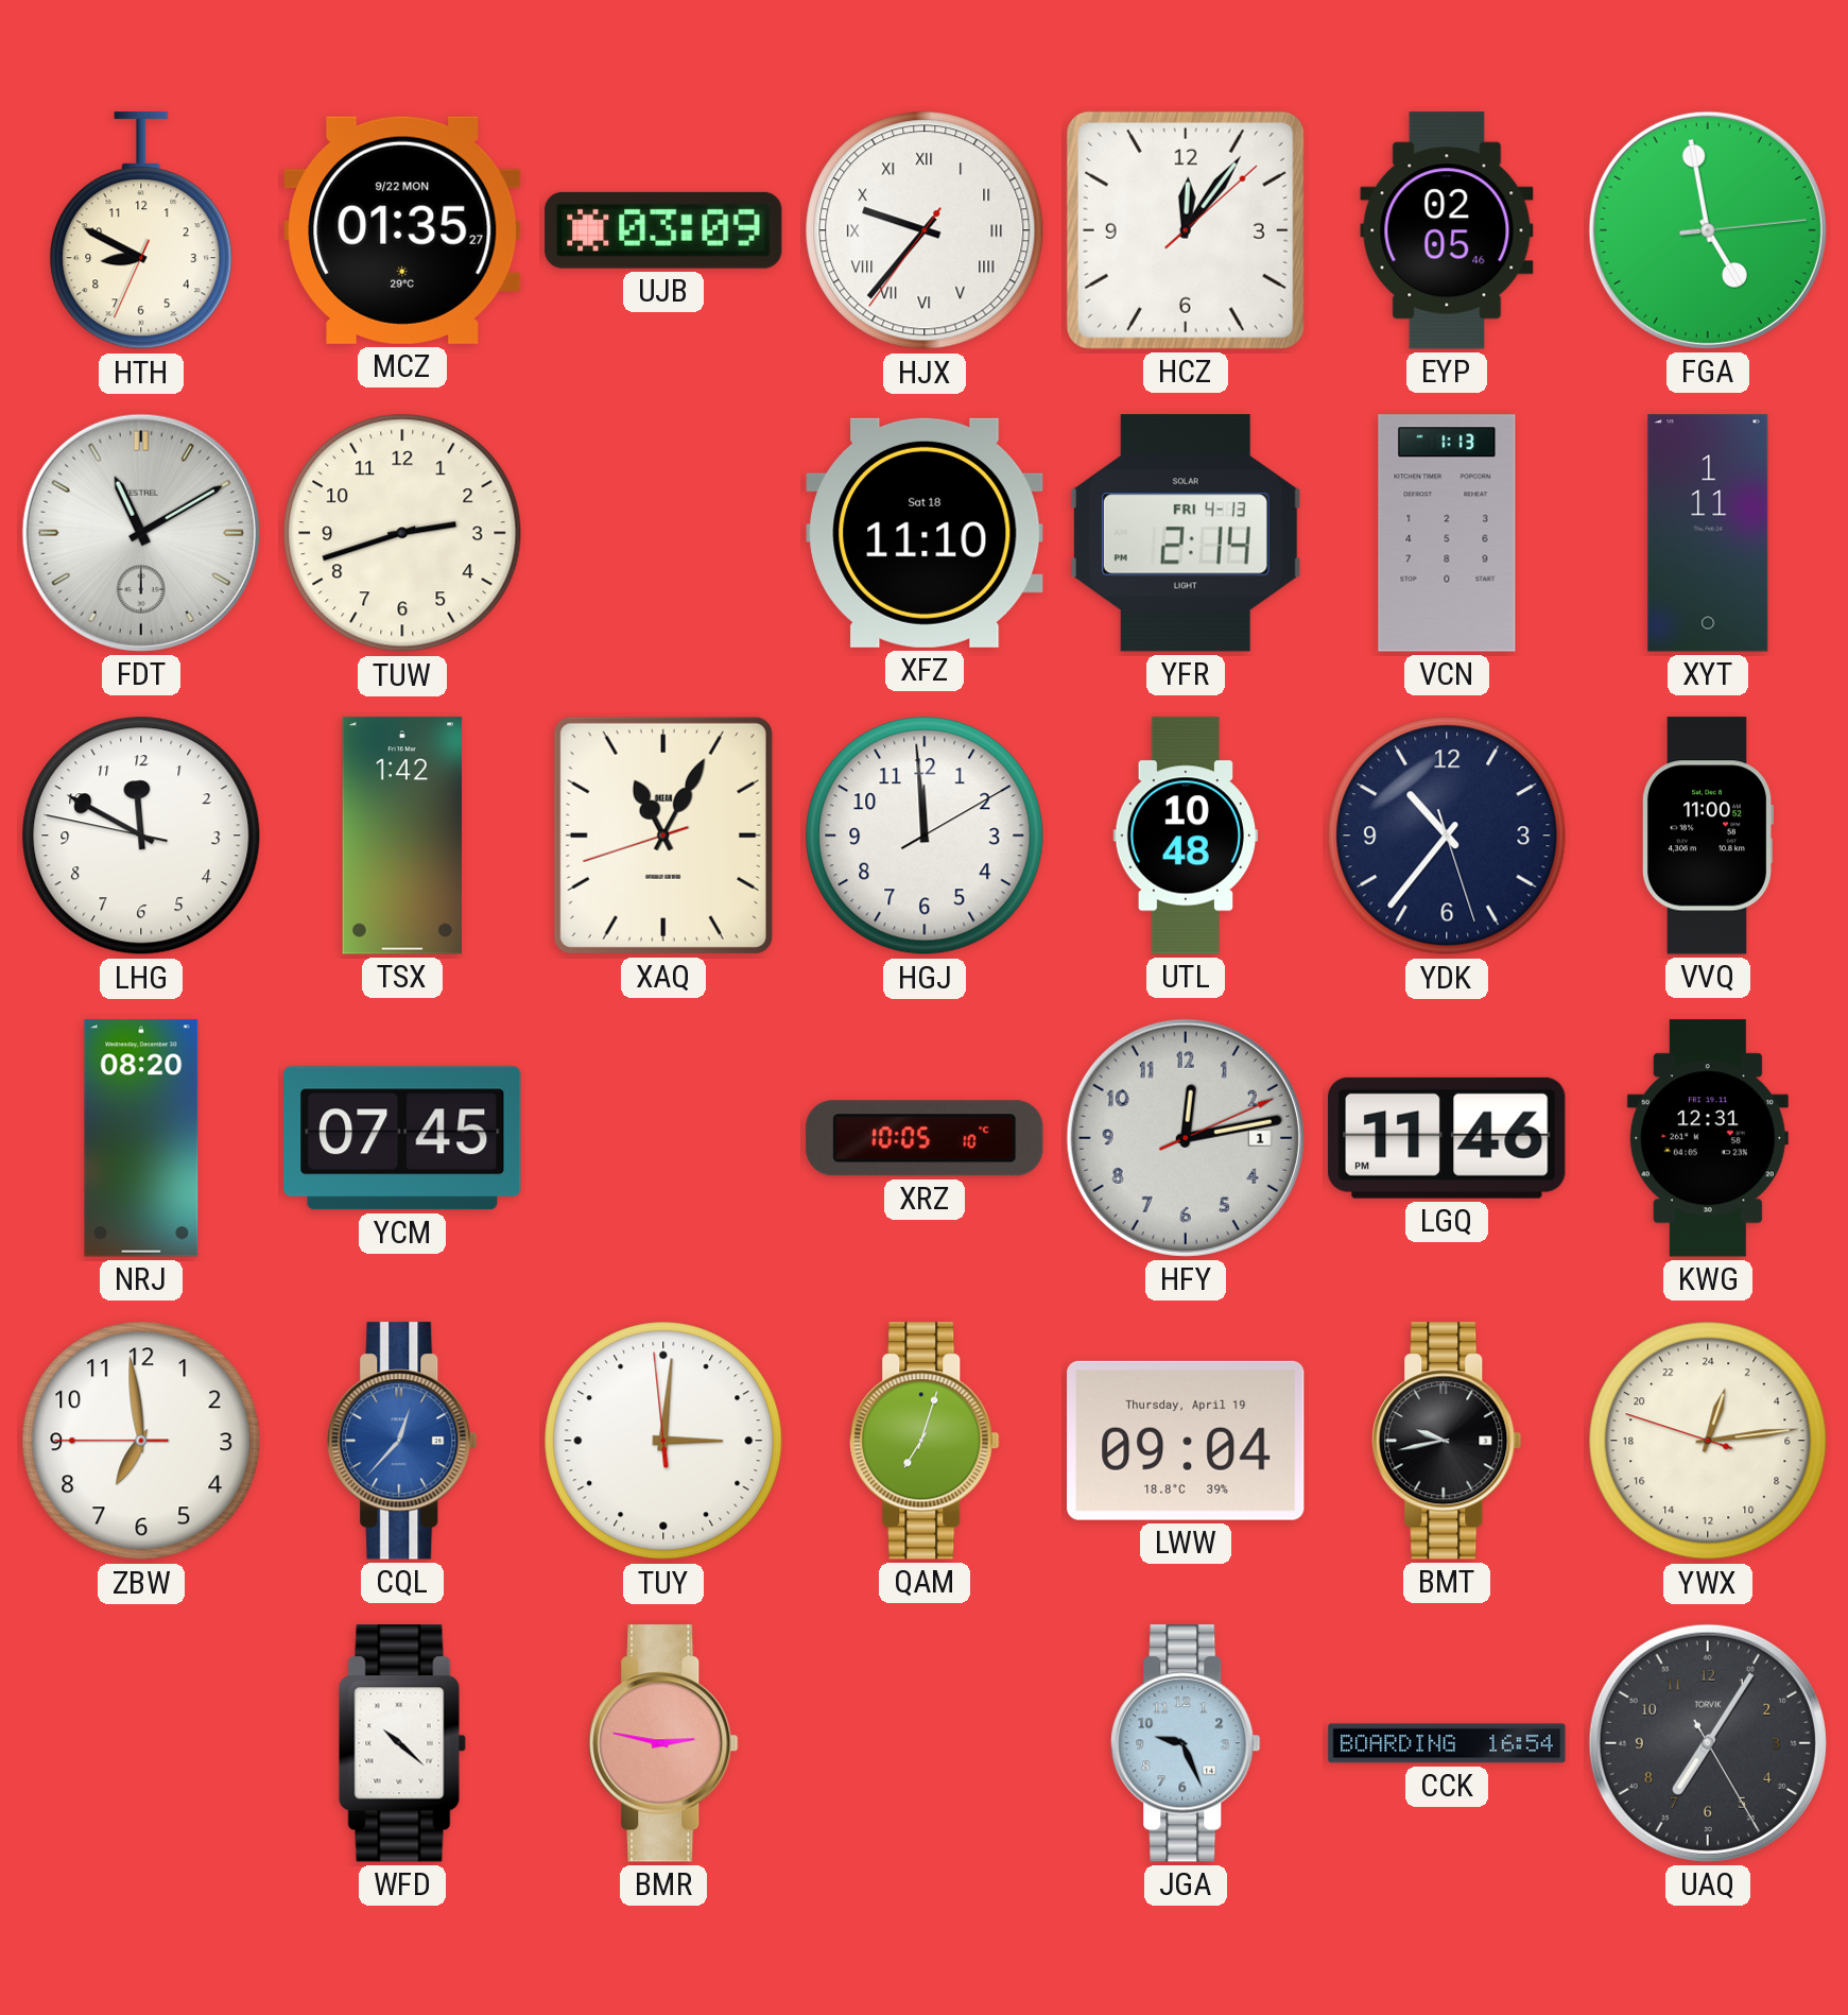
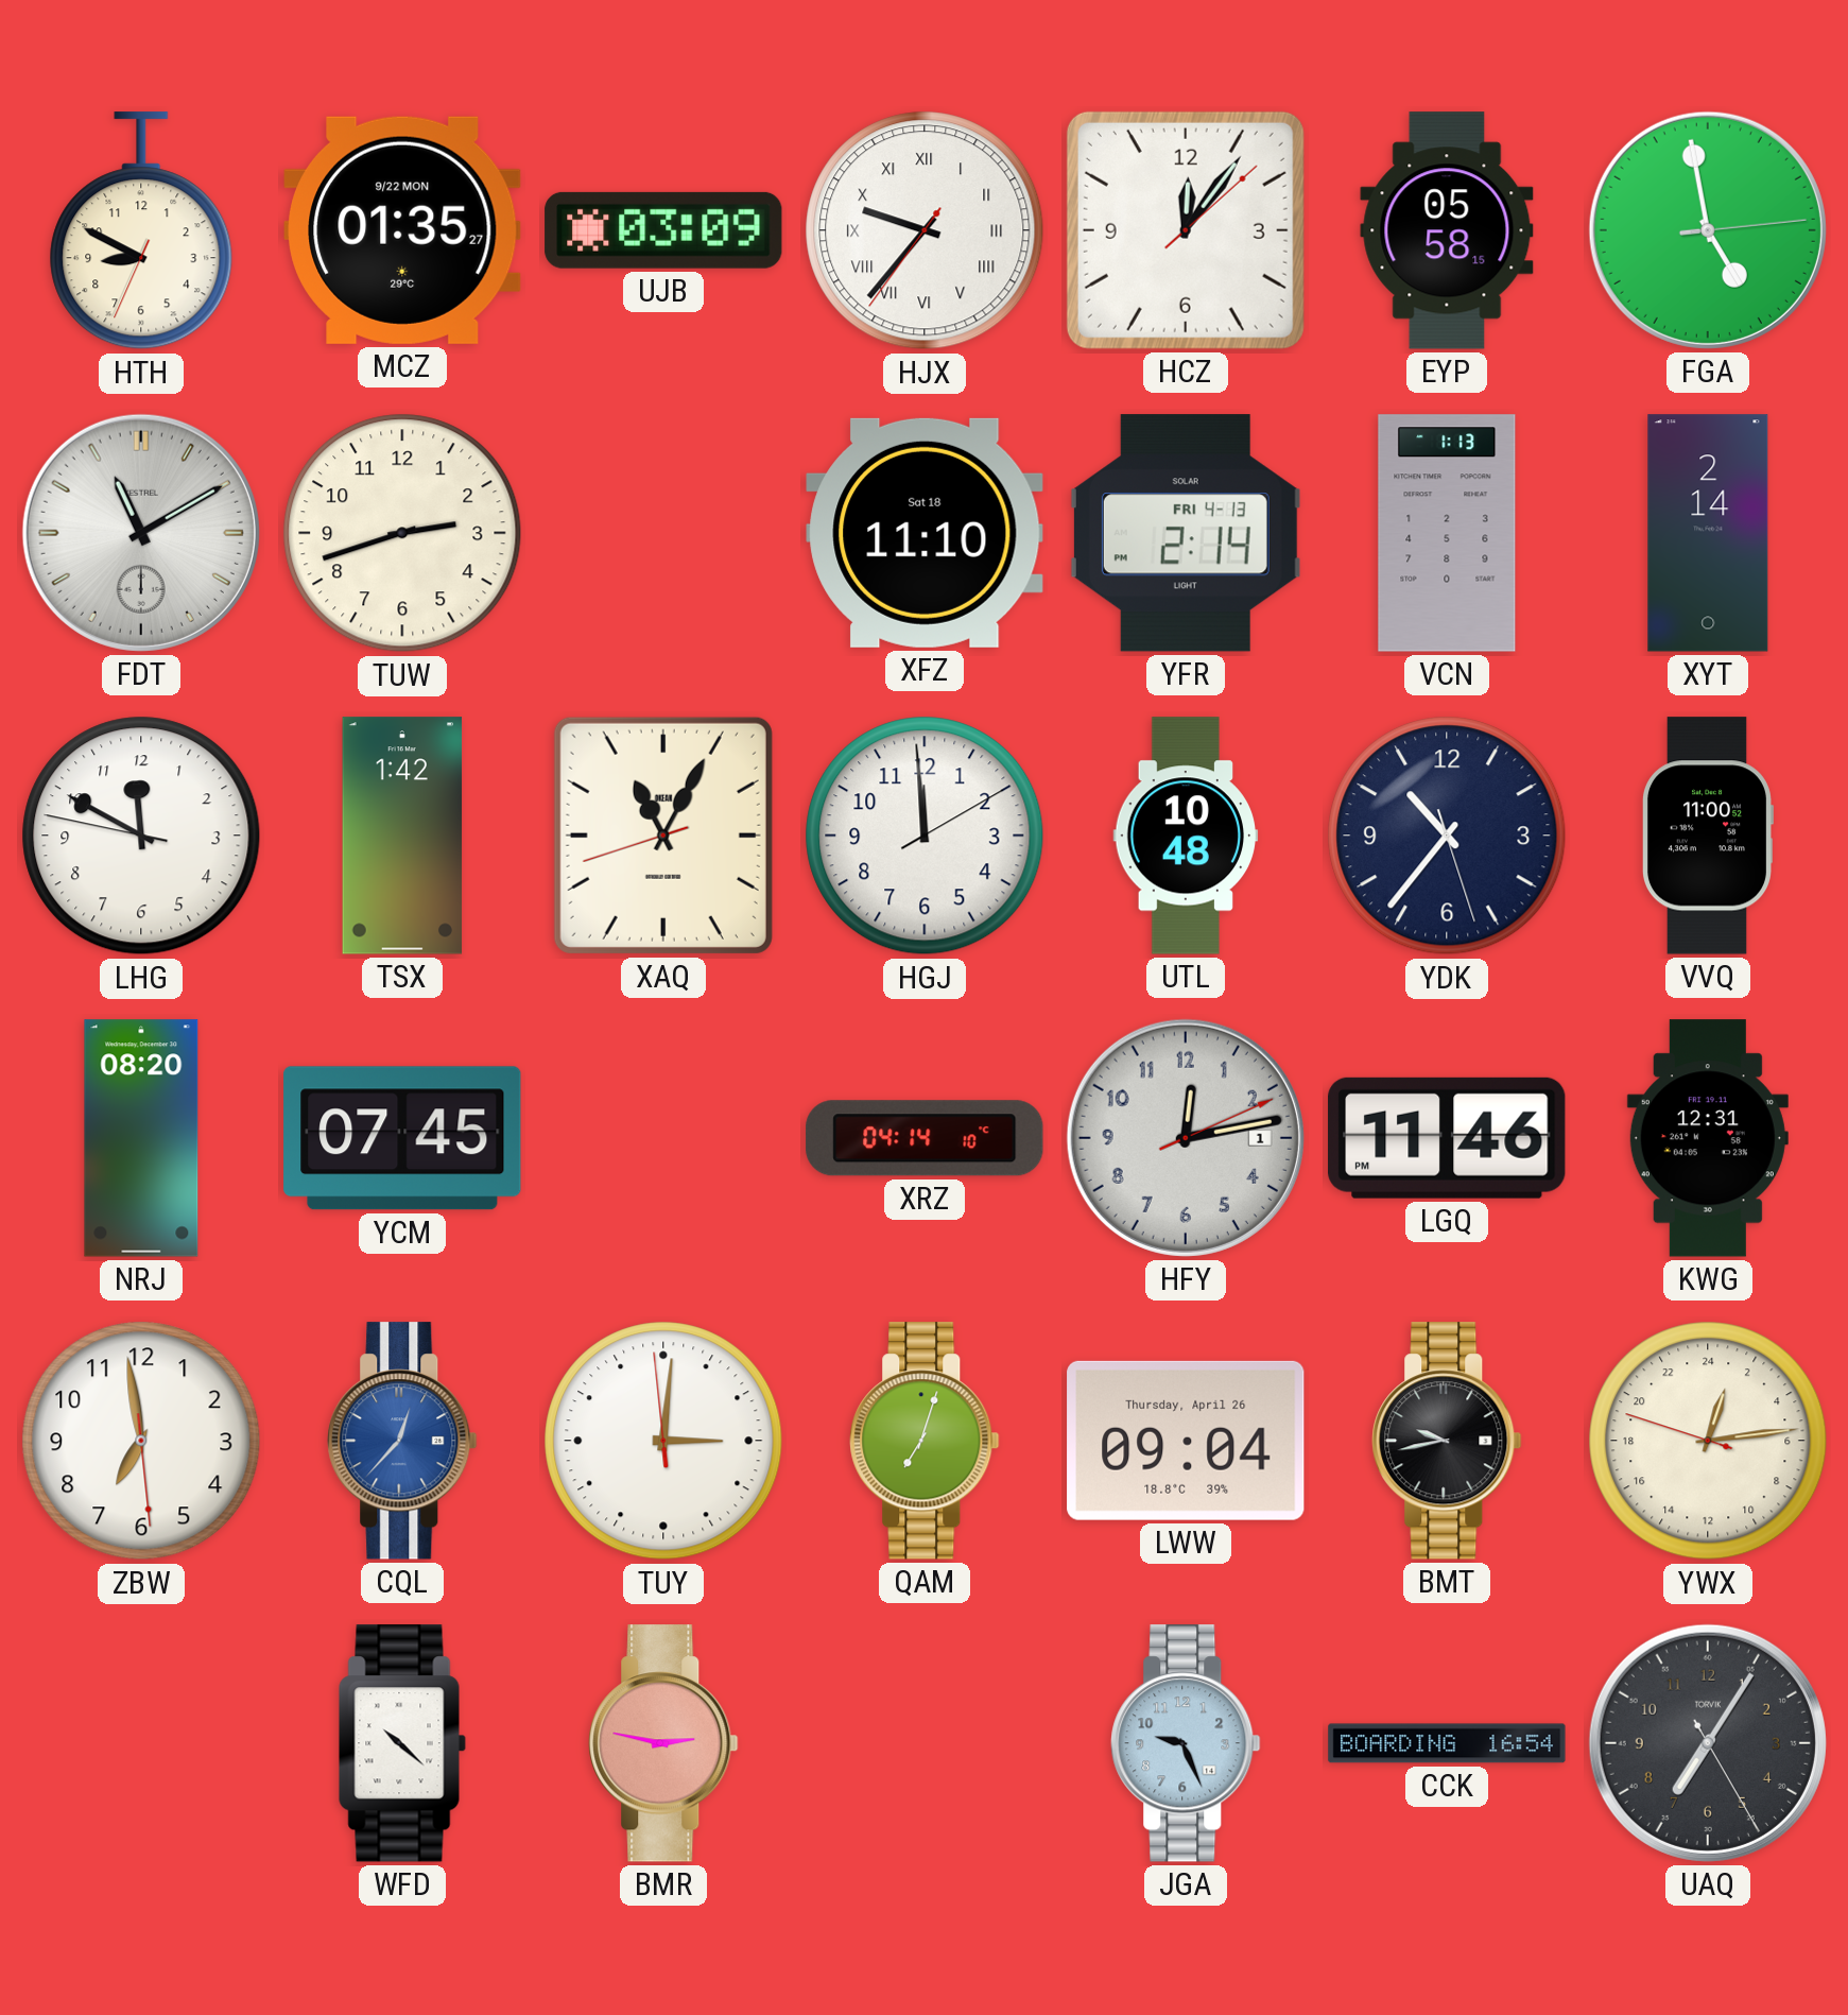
EYP: 02:05 -> 05:58 (1447, 230)
XYT: 1:11 -> 2:14 (1708, 533)
XRZ: 10:05 -> 04:14 (925, 1138)
ZBW: 6:58:45 -> 6:58:29 (141, 1441)
LWW date: Thursday, April 19 -> Thursday, April 26 (1186, 1441)
